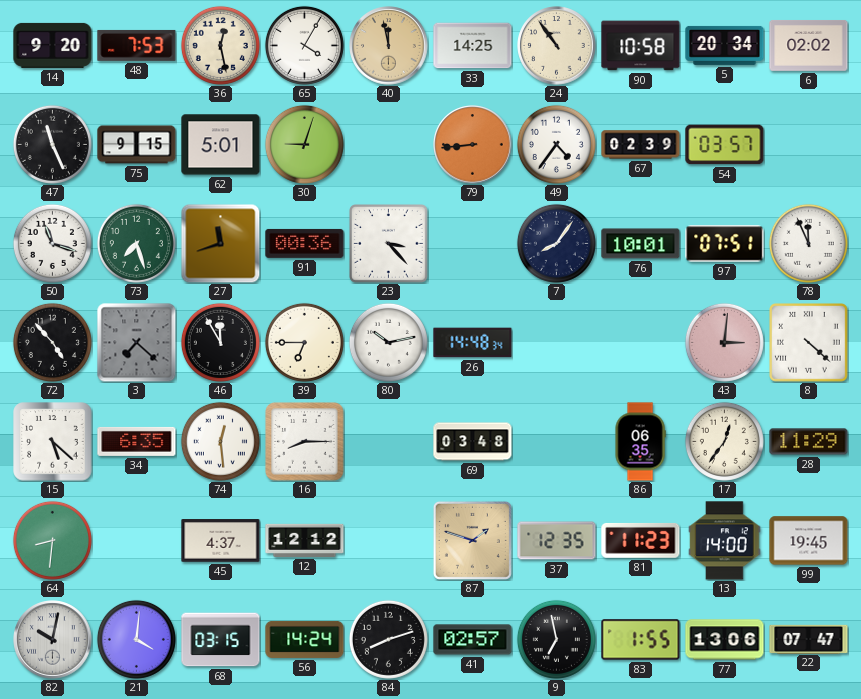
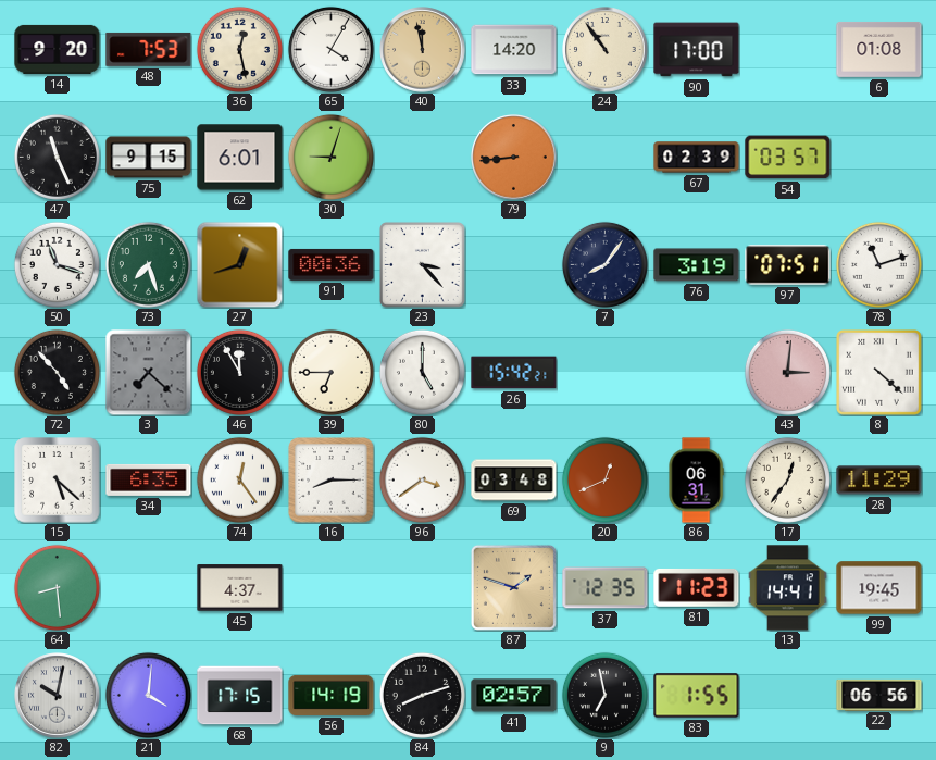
33: 14:25 -> 14:20 (514, 50)
90: 10:58 -> 17:00 (697, 50)
5: 20:34 -> none (725, 45)
6: 02:02 -> 01:08 (879, 50)
62: 5:01 -> 6:01 (240, 158)
49: 4:36 -> none (556, 144)
27: 11:42 -> 12:42 (239, 264)
76: 10:01 -> 3:19 (697, 265)
78: 11:56 -> 11:12 (878, 264)
80: 10:13 -> 5:00 (422, 372)
26: 14:48 -> 15:42 (514, 373)
74: 12:29 -> 12:24 (239, 479)
96: none -> 3:39 (422, 479)
20: none -> 12:41 (604, 479)
86: 06:35 -> 06:31 (696, 481)
64: 8:31 -> 8:29 (57, 587)
12: 12:12 -> none (305, 540)
13: 14:00 -> 14:41 (788, 588)
68: 03:15 -> 17:15 (240, 696)
56: 14:24 -> 14:19 (332, 695)
77: 13:06 -> none (725, 640)
22: 07:47 -> 06:56 (879, 695)
